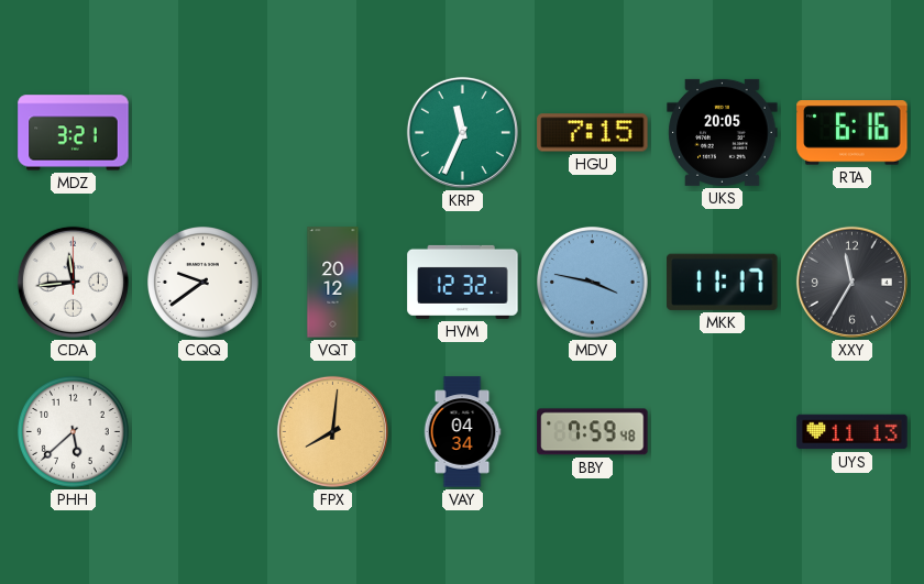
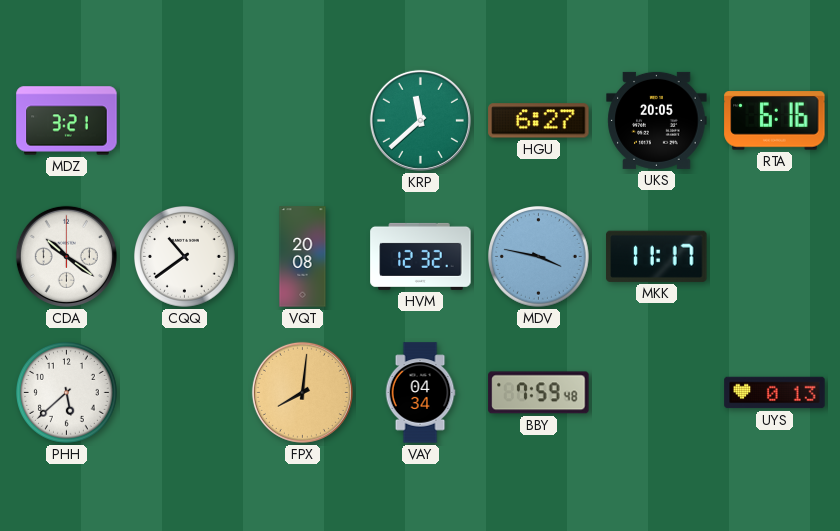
KRP: 11:34 -> 11:38 (420, 120)
HGU: 7:15 -> 6:27 (539, 121)
CDA: 11:44 -> 10:21 (66, 256)
CQQ: 9:39 -> 10:39 (185, 257)
VQT: 20:12 -> 20:08 (303, 257)
XXY: 11:35 -> none (851, 282)
UYS: 11:13 -> 0:13 (775, 393)
